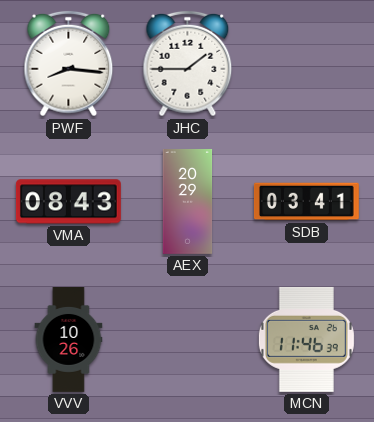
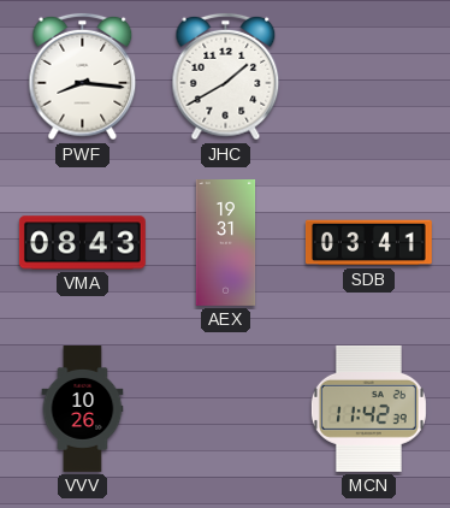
JHC: 1:45 -> 1:40 (226, 77)
AEX: 20:29 -> 19:31 (226, 243)
MCN: 11:46 -> 11:42 (368, 408)
